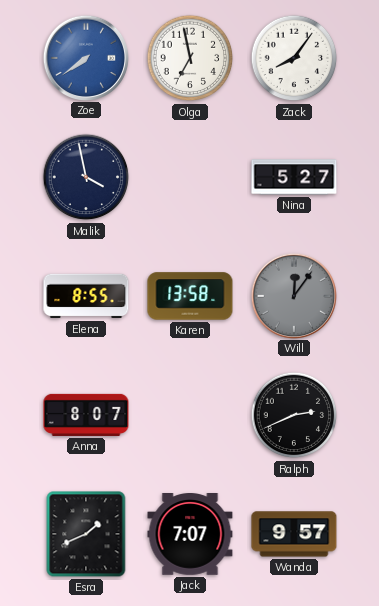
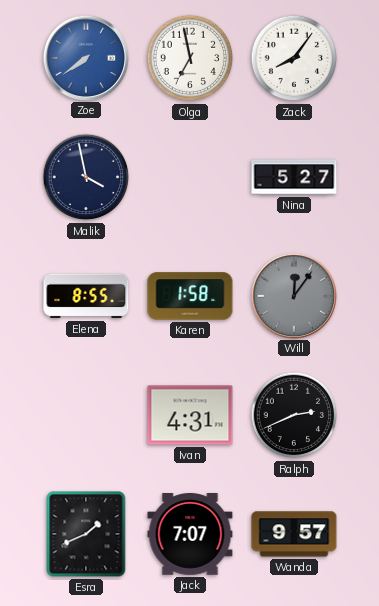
Karen: 13:58 -> 1:58 (190, 296)
Anna: 8:07 -> none (86, 415)
Ivan: none -> 4:31 (190, 415)
